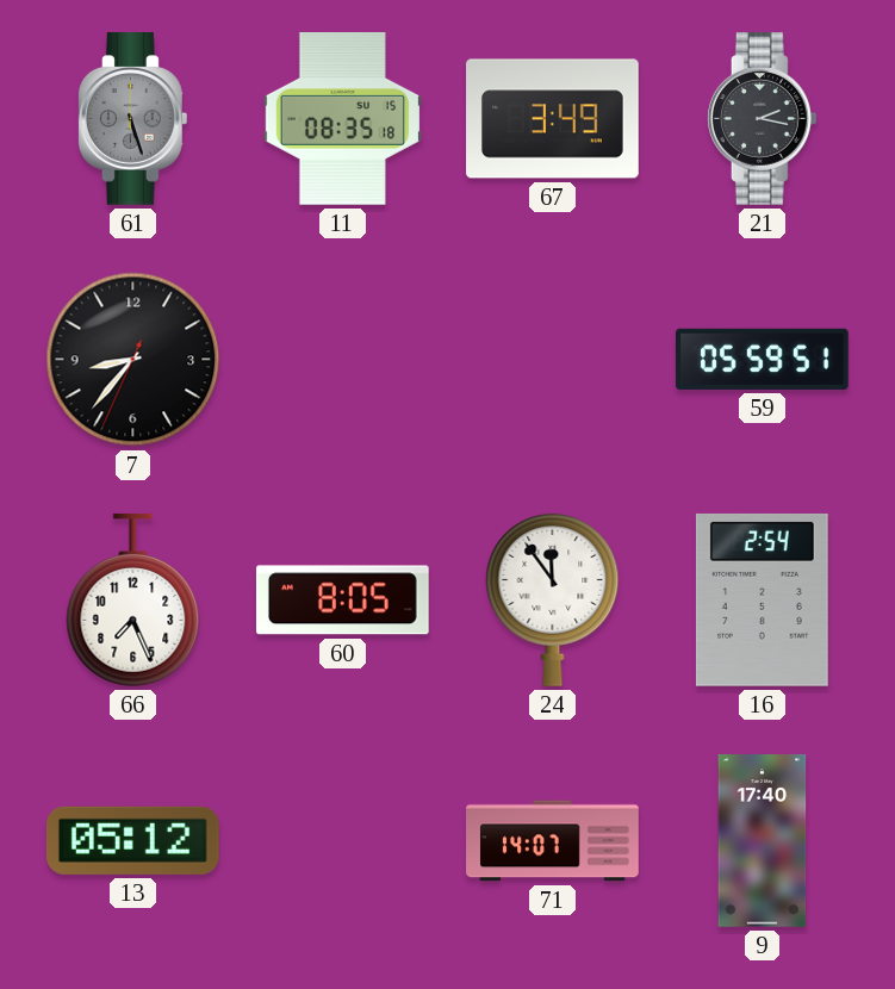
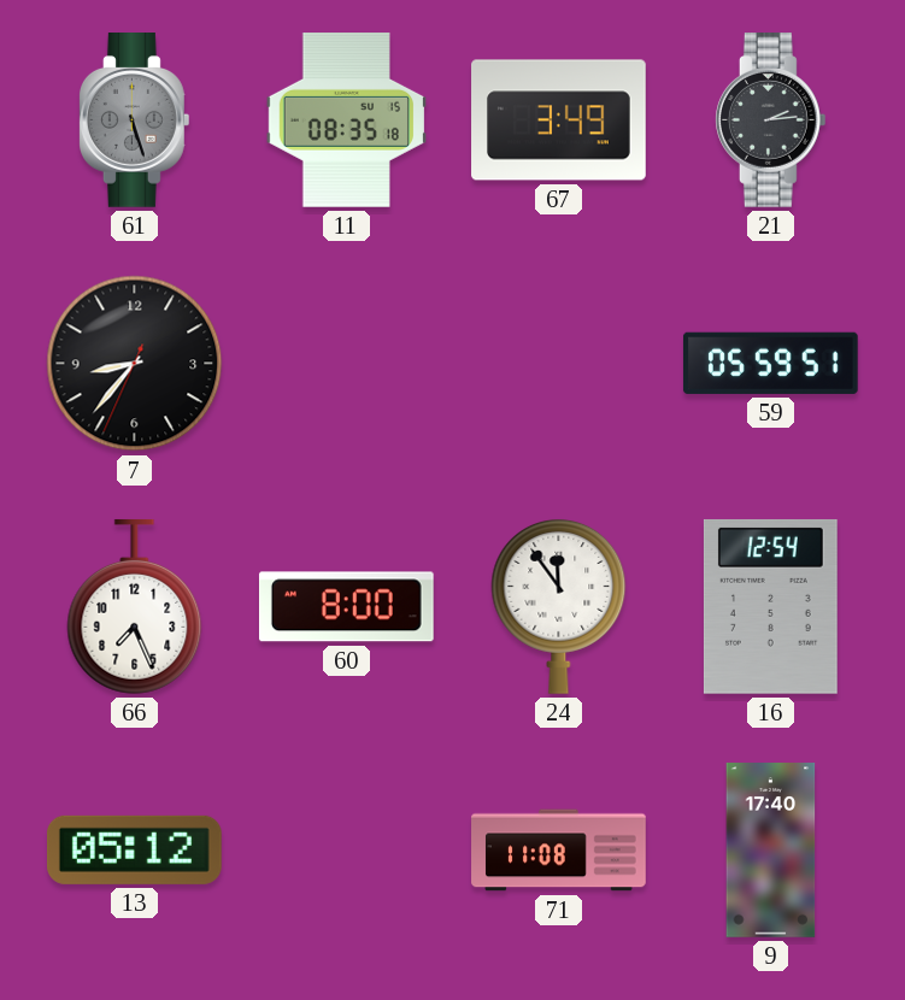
21: 2:17 -> 2:14 (770, 120)
60: 8:05 -> 8:00 (346, 607)
16: 2:54 -> 12:54 (770, 606)
71: 14:07 -> 11:08 (559, 851)
